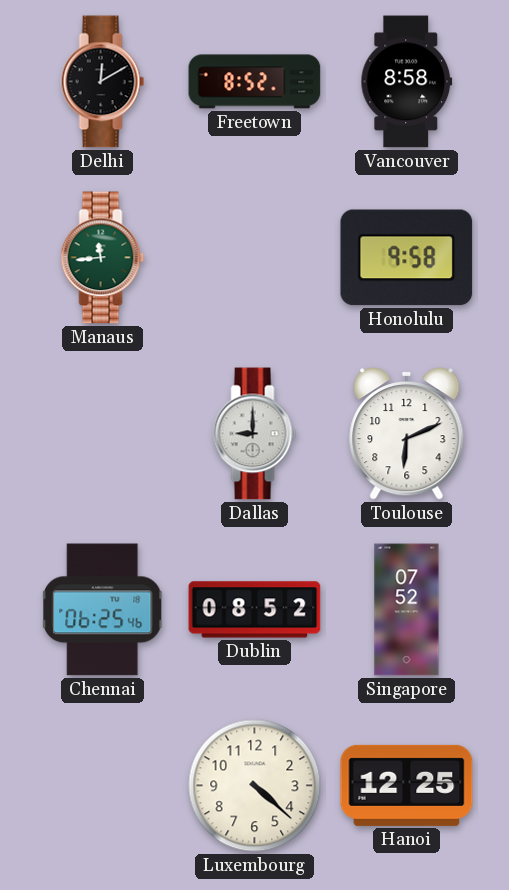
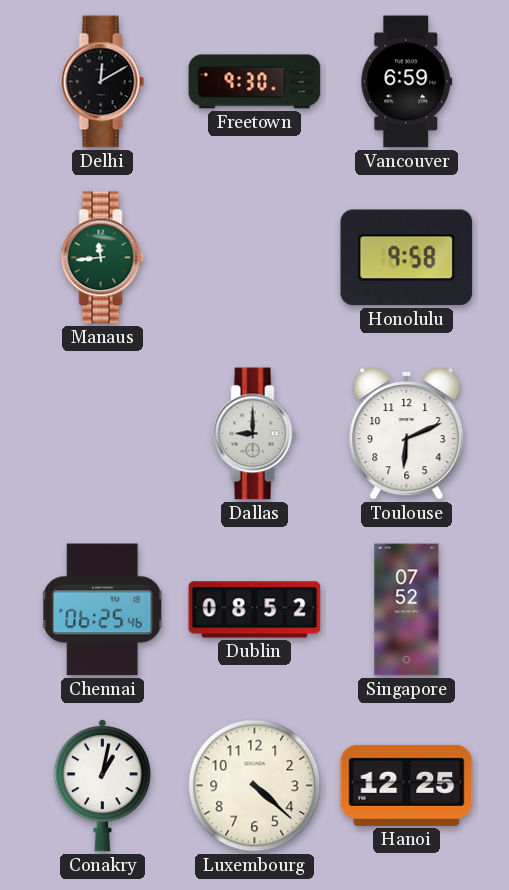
Freetown: 8:52 -> 9:30 (255, 82)
Vancouver: 8:58 -> 6:59 (407, 82)
Conakry: none -> 1:02 (102, 786)
